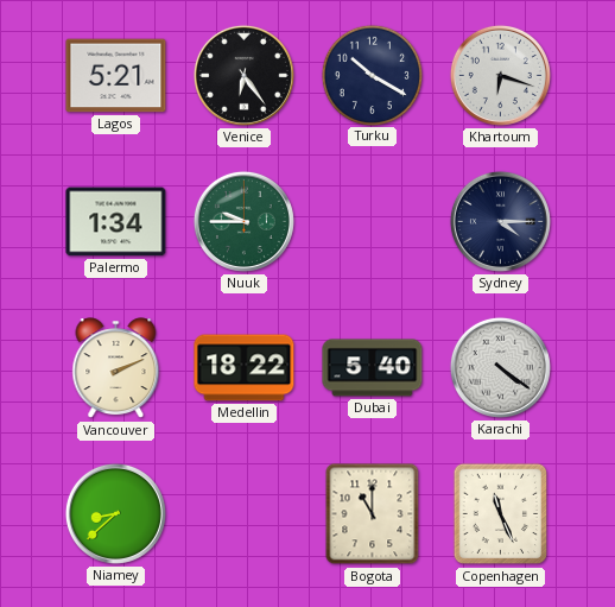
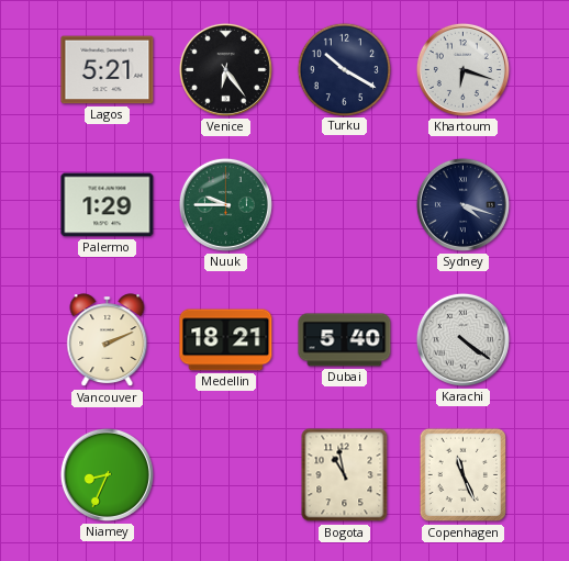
Palermo: 1:34 -> 1:29 (108, 205)
Sydney: 4:15 -> 4:18 (462, 204)
Medellin: 18:22 -> 18:21 (226, 340)
Niamey: 8:38 -> 8:34 (107, 474)
Bogota: 11:00 -> 10:58 (345, 475)
